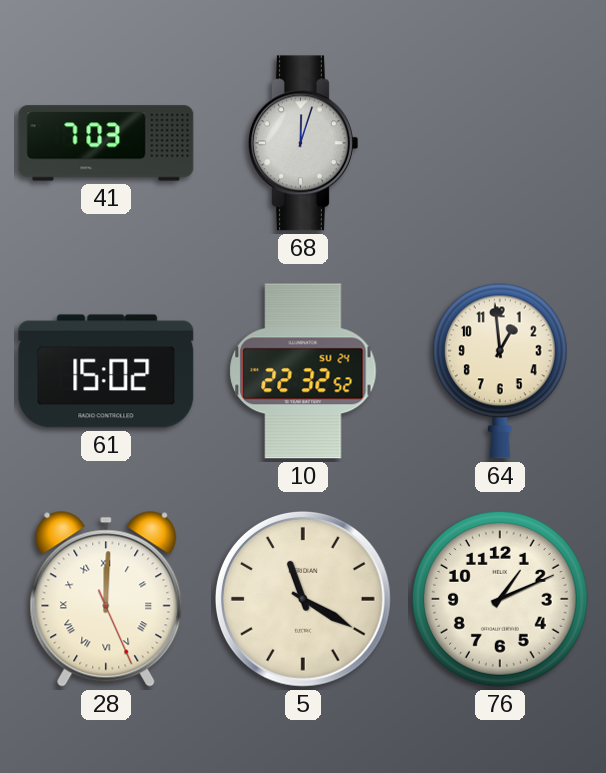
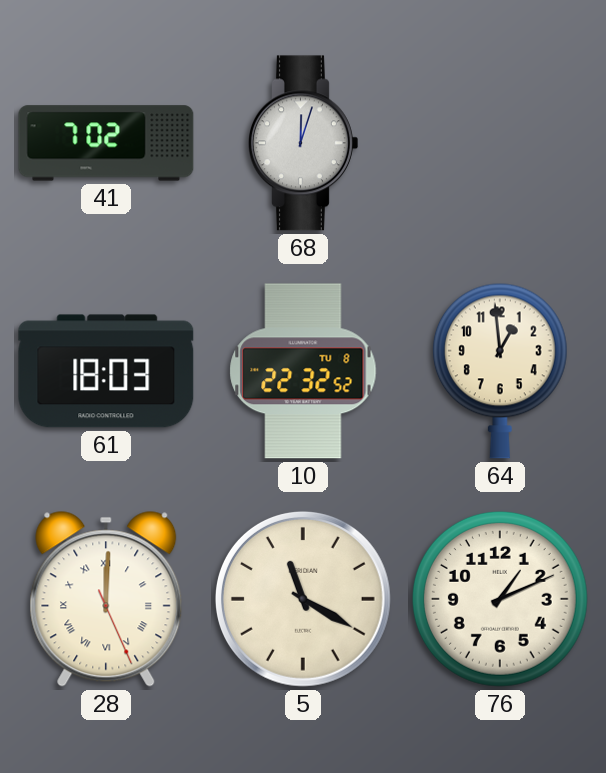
41: 7:03 -> 7:02 (106, 143)
61: 15:02 -> 18:03 (106, 371)
10 date: SU 24 -> TU 8 (303, 371)
